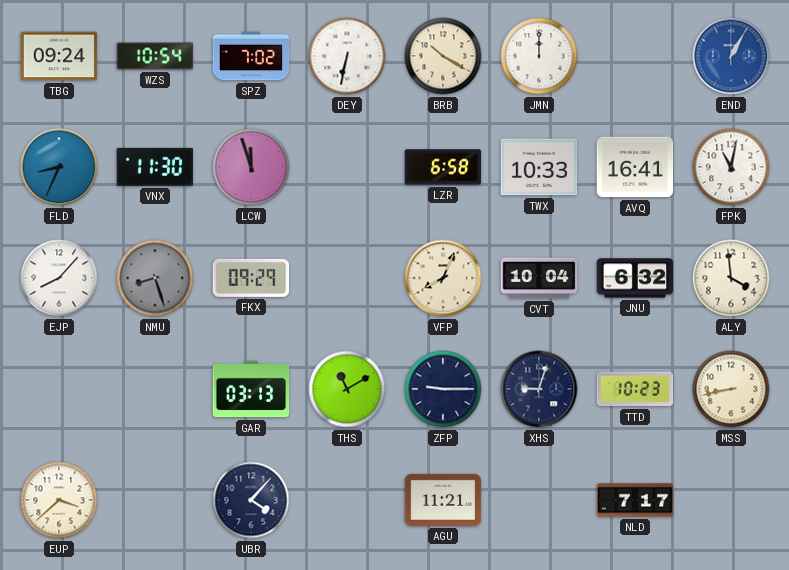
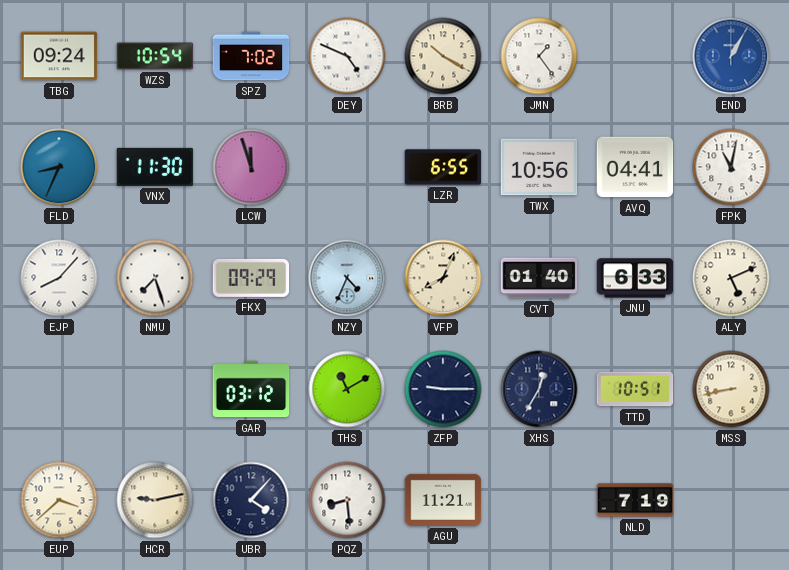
DEY: 6:32 -> 4:49 (347, 56)
JMN: 12:00 -> 1:24 (539, 56)
LZR: 6:58 -> 6:55 (443, 167)
TWX: 10:33 -> 10:56 (539, 167)
AVQ: 16:41 -> 04:41 (635, 167)
NMU: 8:27 -> 7:27 (155, 278)
NMU dial: grey -> white (155, 278)
NZY: none -> 4:34 (347, 278)
CVT: 10:04 -> 01:40 (539, 278)
JNU: 6:32 -> 6:33 (635, 278)
ALY: 3:59 -> 5:11 (731, 278)
GAR: 03:13 -> 03:12 (251, 389)
XHS: 9:03 -> 12:35 (539, 389)
TTD: 10:23 -> 10:51 (635, 389)
HCR: none -> 9:13 (155, 500)
PQZ: none -> 8:29 (347, 500)
NLD: 7:17 -> 7:19 (635, 500)
